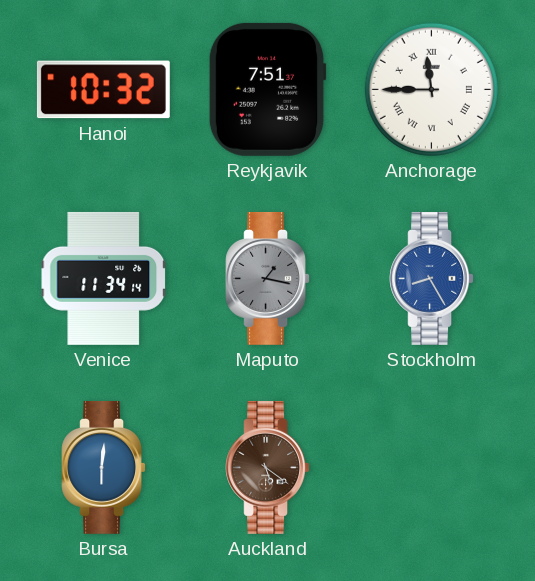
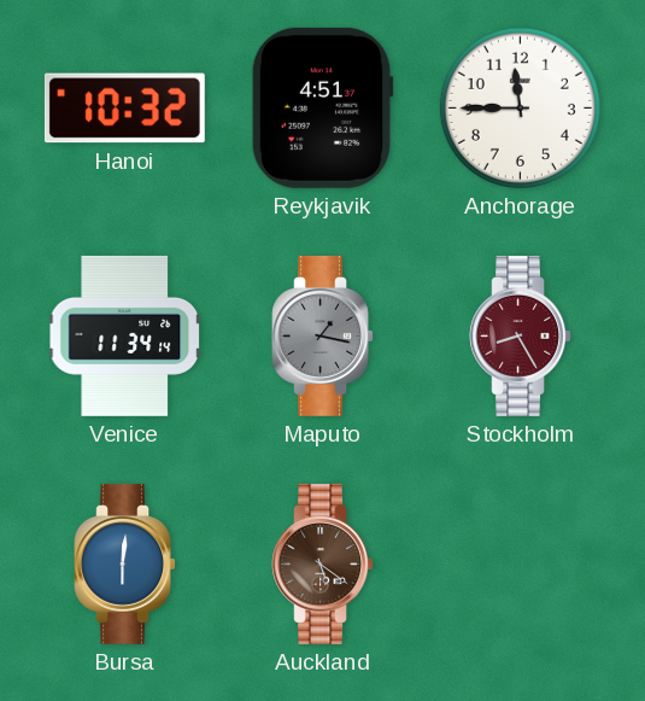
Reykjavik: 7:51 -> 4:51 (322, 107)
Anchorage numerals: Roman -> Arabic (520, 107)
Stockholm dial: blue -> burgundy (520, 335)
